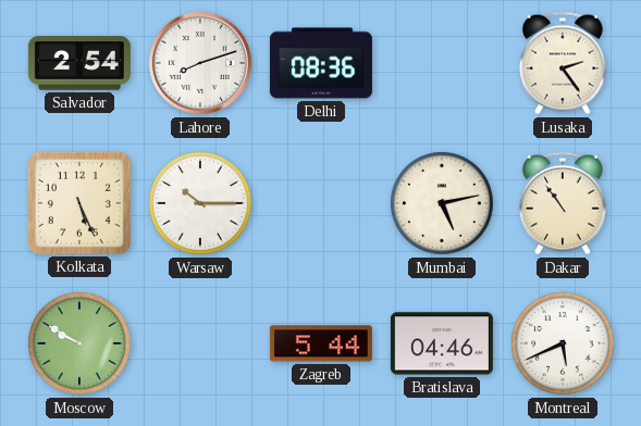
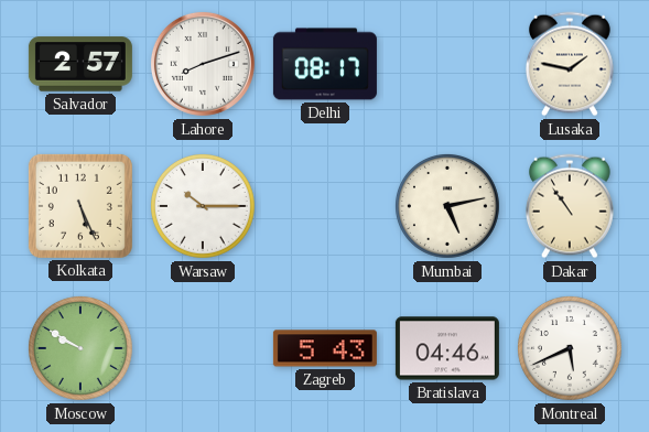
Salvador: 2:54 -> 2:57 (80, 64)
Delhi: 08:36 -> 08:17 (325, 64)
Lusaka: 2:24 -> 1:47 (571, 64)
Zagreb: 5:44 -> 5:43 (325, 348)
